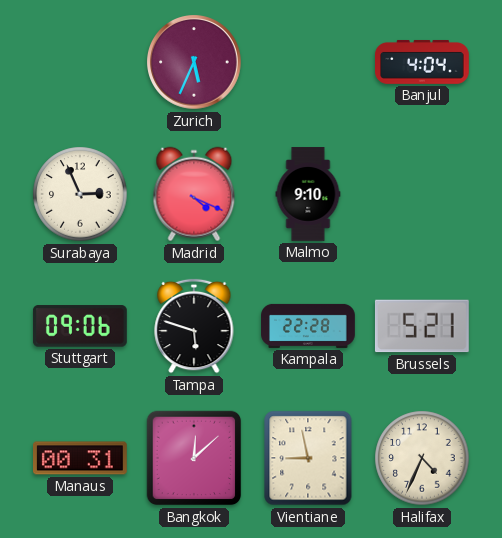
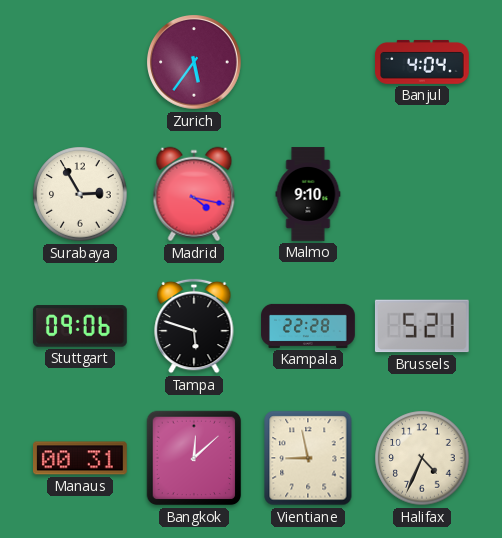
Zurich: 5:34 -> 5:36 (194, 62)
Surabaya: 2:56 -> 2:55 (80, 194)
Madrid: 4:19 -> 4:17 (194, 194)
